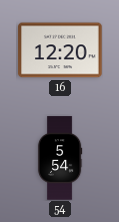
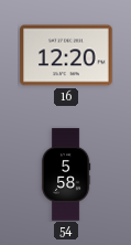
54: 5:54 -> 5:58 (66, 174)
